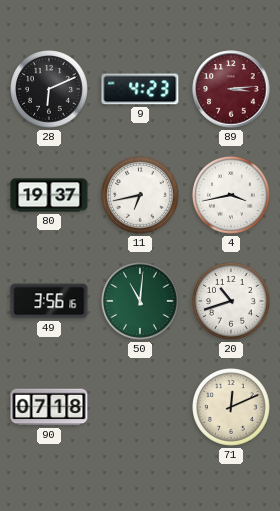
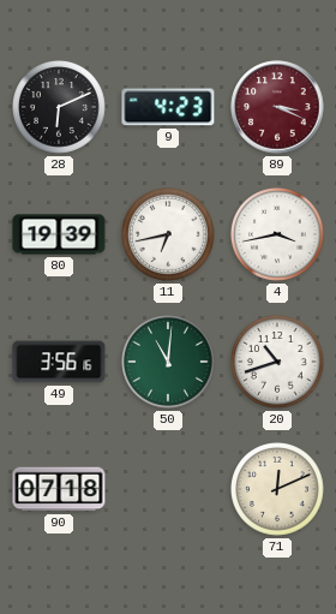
89: 3:14 -> 3:19 (277, 107)
80: 19:37 -> 19:39 (59, 234)
